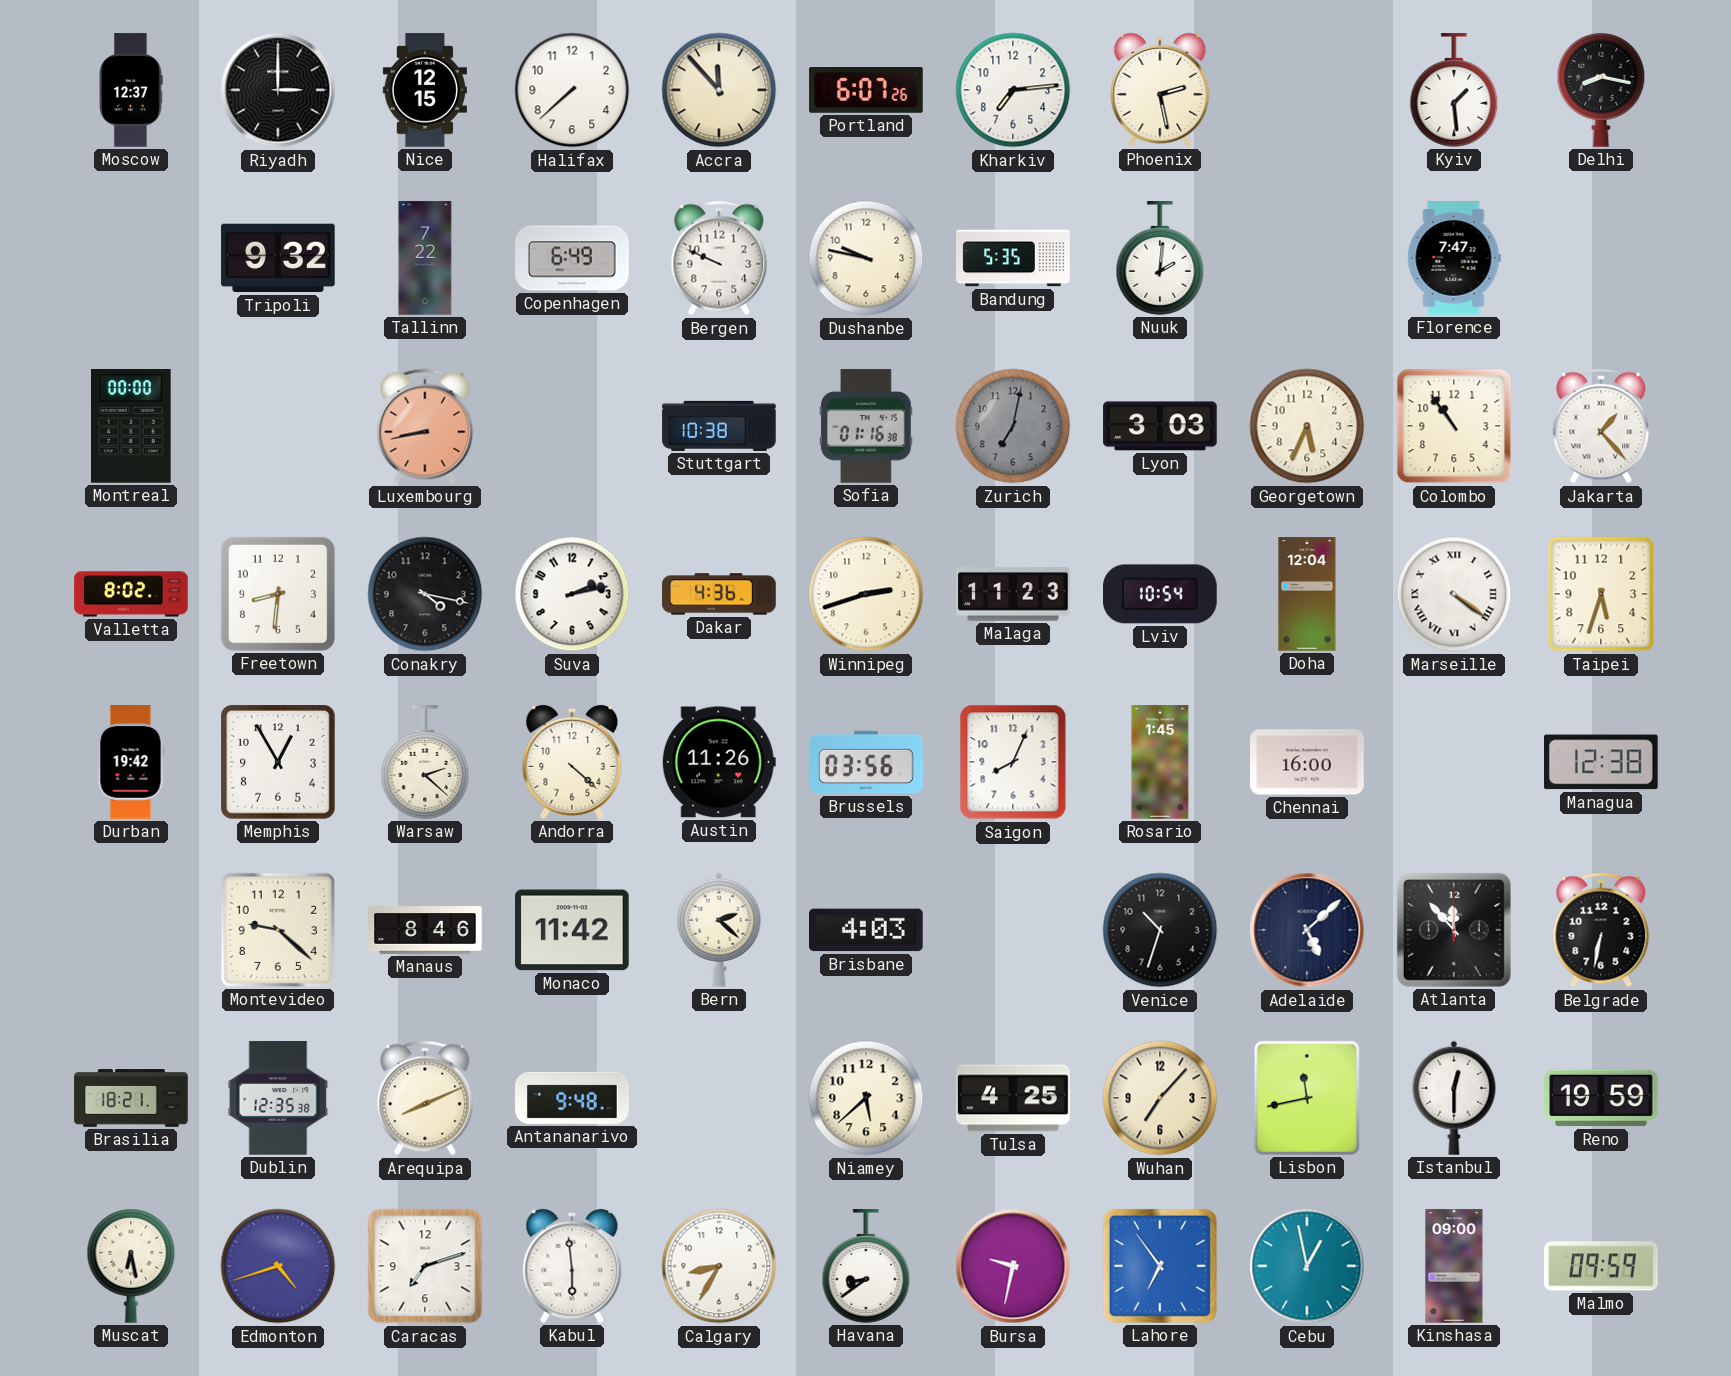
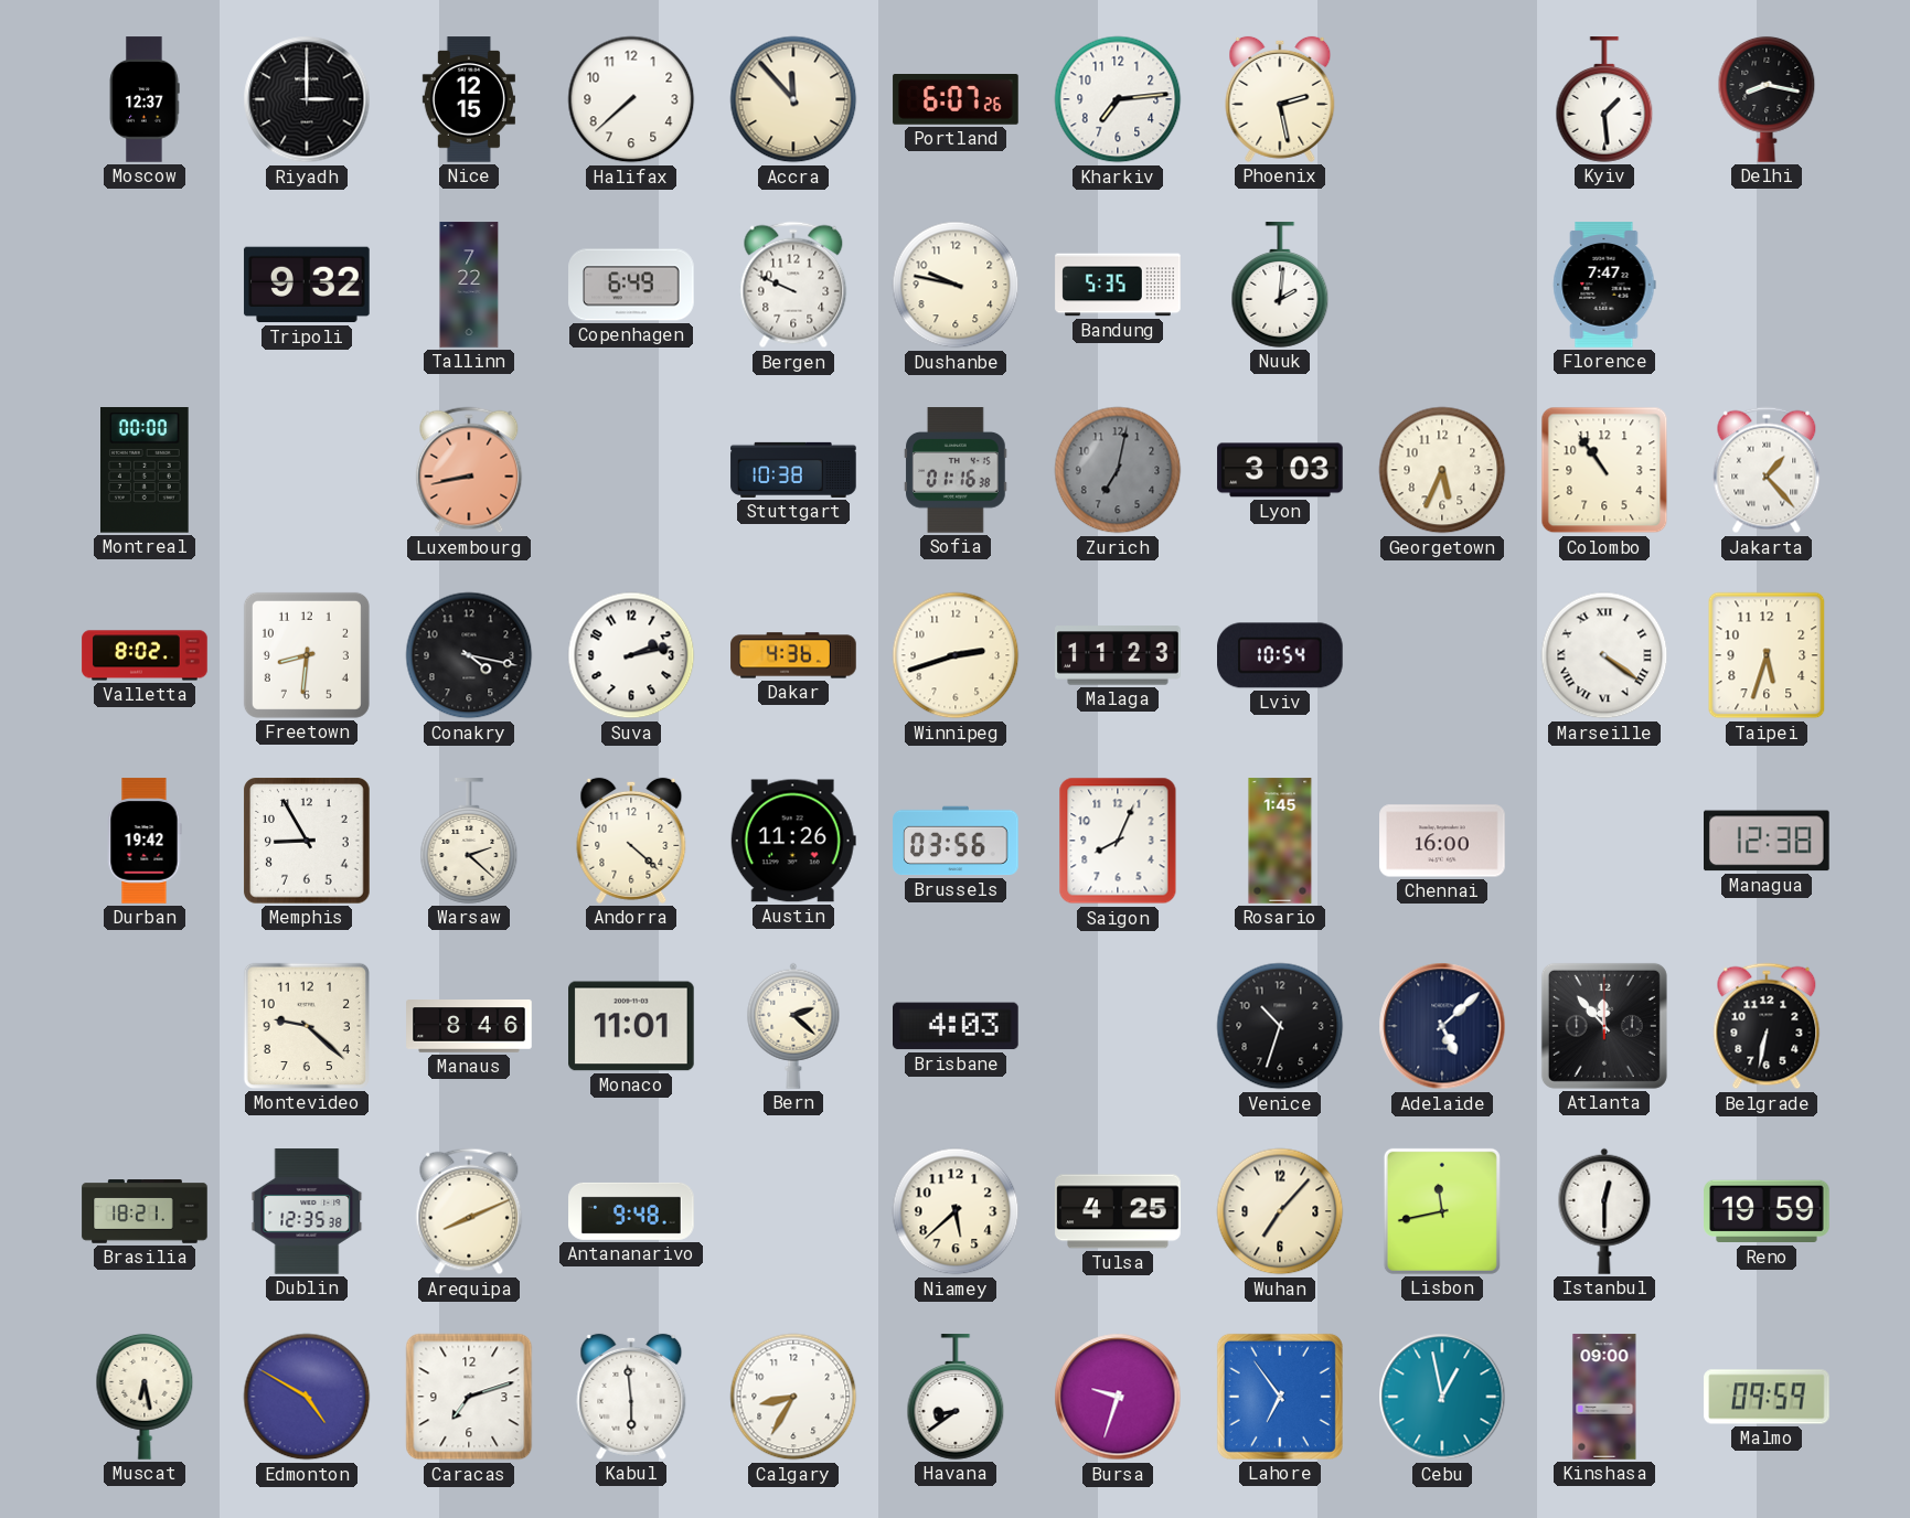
Doha: 12:04 -> none (1307, 594)
Memphis: 12:55 -> 8:55 (307, 841)
Monaco: 11:42 -> 11:01 (631, 1026)
Edmonton: 4:42 -> 4:50 (307, 1397)
Bursa: 9:32 -> 9:33 (1118, 1397)
